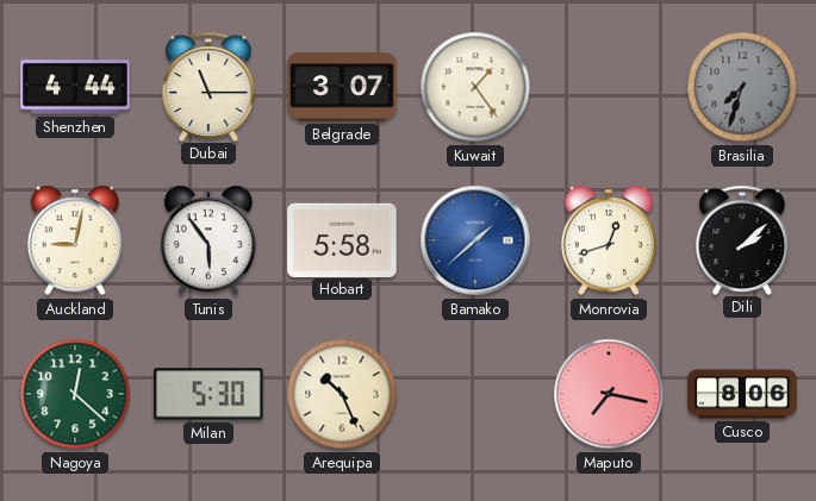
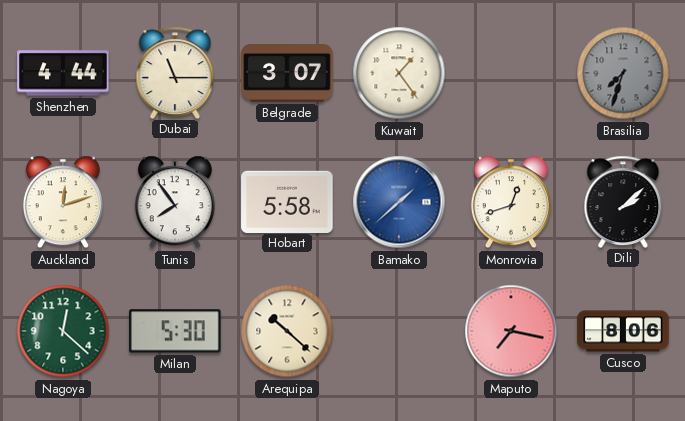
Auckland: 9:02 -> 12:12 (63, 202)
Tunis: 5:54 -> 7:54 (175, 202)
Arequipa: 10:26 -> 10:22 (287, 331)
